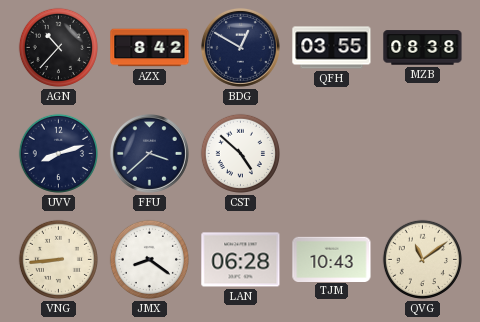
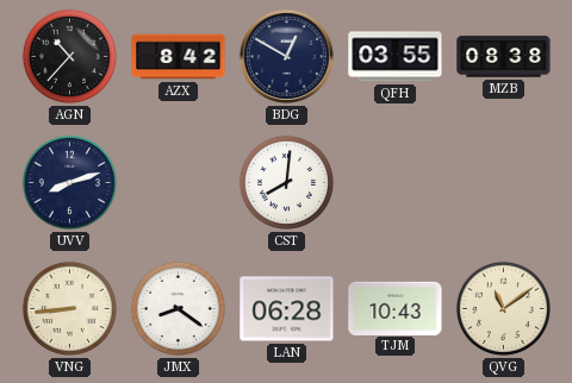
FFU: 3:38 -> none (149, 153)
CST: 4:52 -> 8:01 (286, 182)
